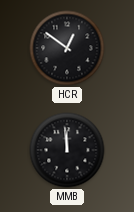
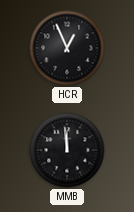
HCR: 12:51 -> 12:56 (67, 48)
